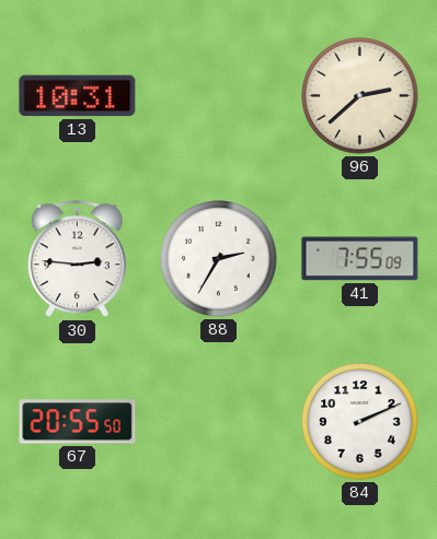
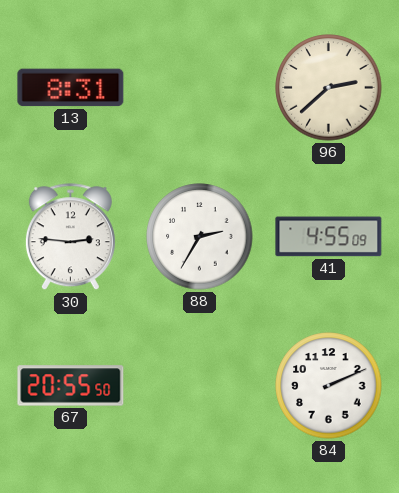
13: 10:31 -> 8:31 (71, 88)
41: 7:55 -> 4:55 (329, 237)
